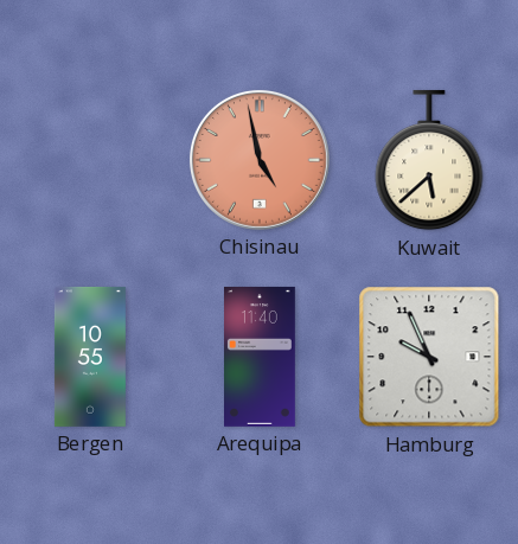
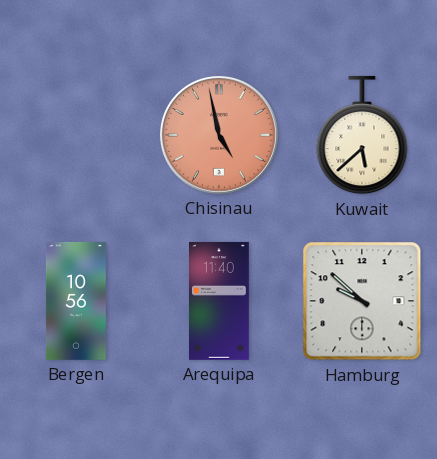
Bergen: 10:55 -> 10:56 (76, 301)
Hamburg: 9:56 -> 9:52 (362, 301)
